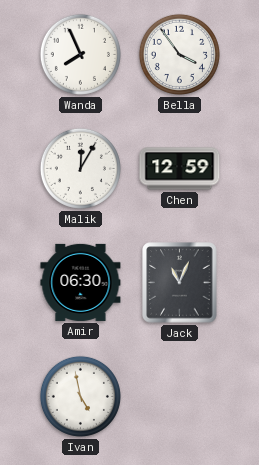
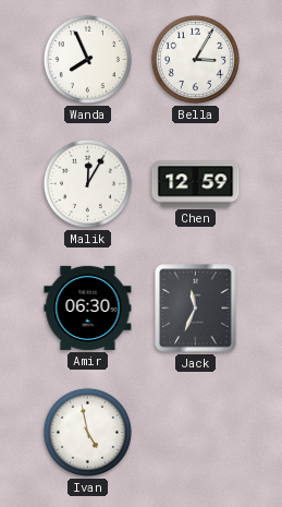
Bella: 3:54 -> 3:05 (195, 59)
Jack: 11:04 -> 11:34 (196, 309)
